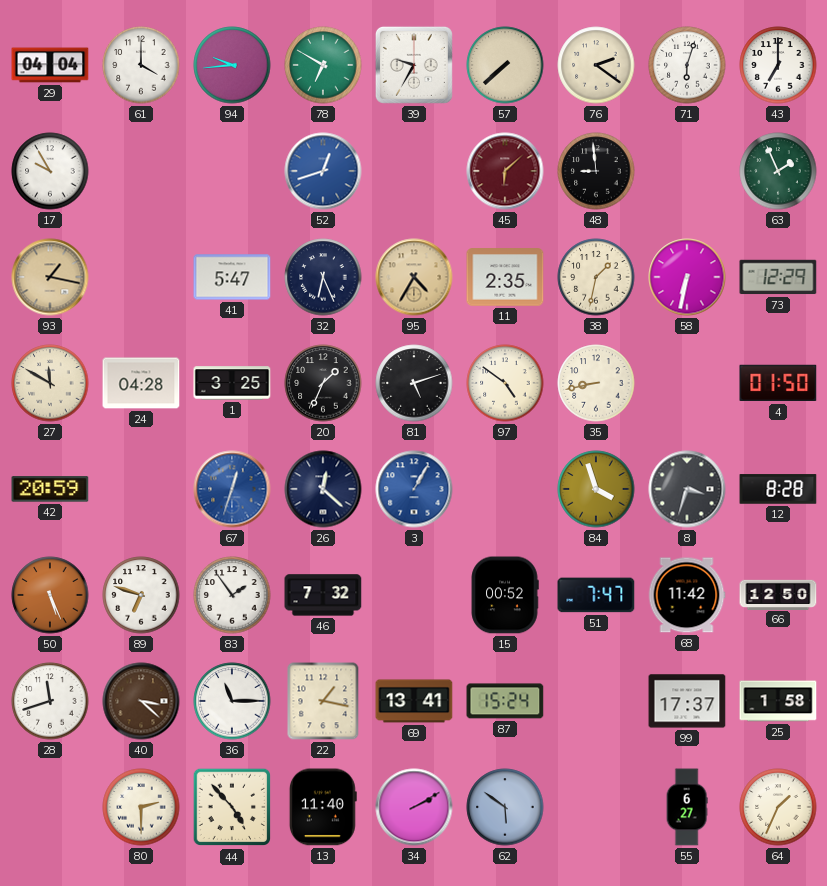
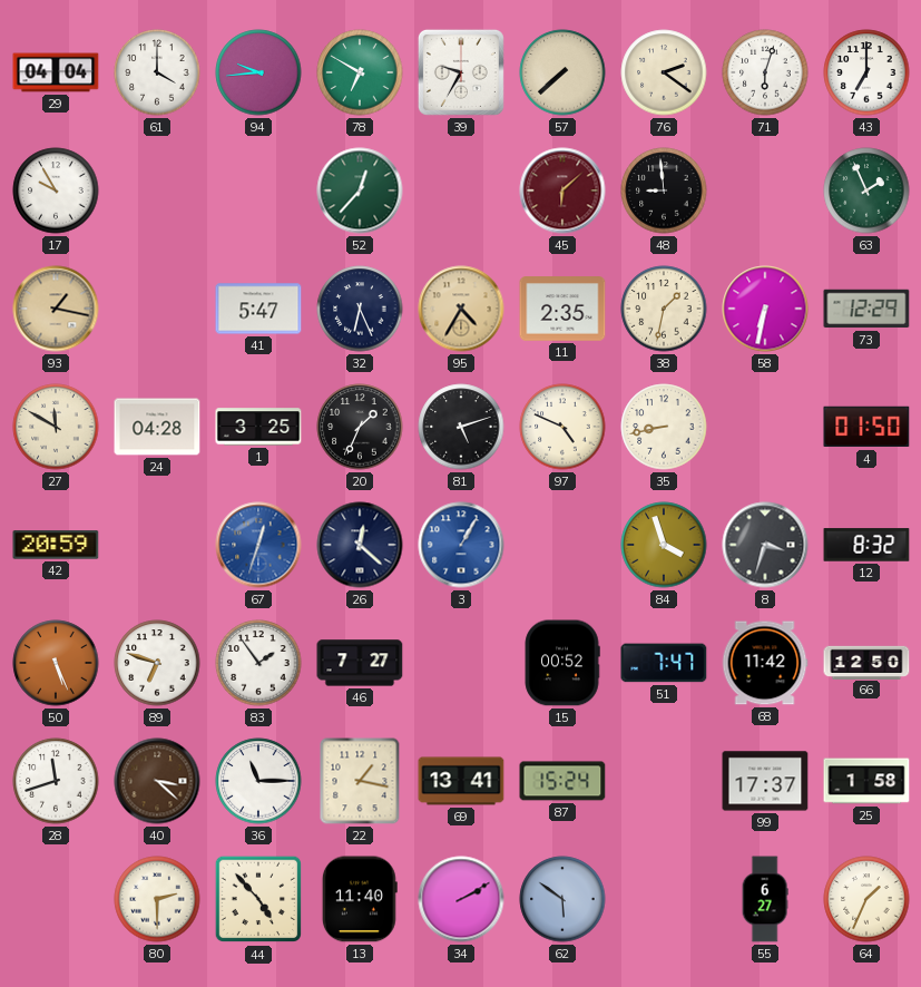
52: 12:42 -> 12:37 (360, 190)
52 dial: blue -> green (360, 190)
97: 4:51 -> 4:49 (562, 427)
12: 8:28 -> 8:32 (866, 545)
46: 7:32 -> 7:27 (360, 663)
